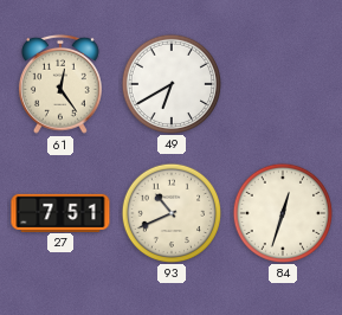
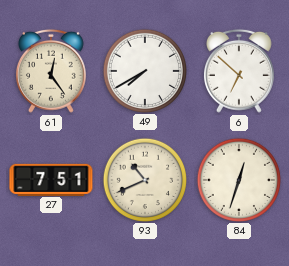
49: 6:40 -> 7:40 (144, 70)
6: none -> 6:52 (239, 71)
